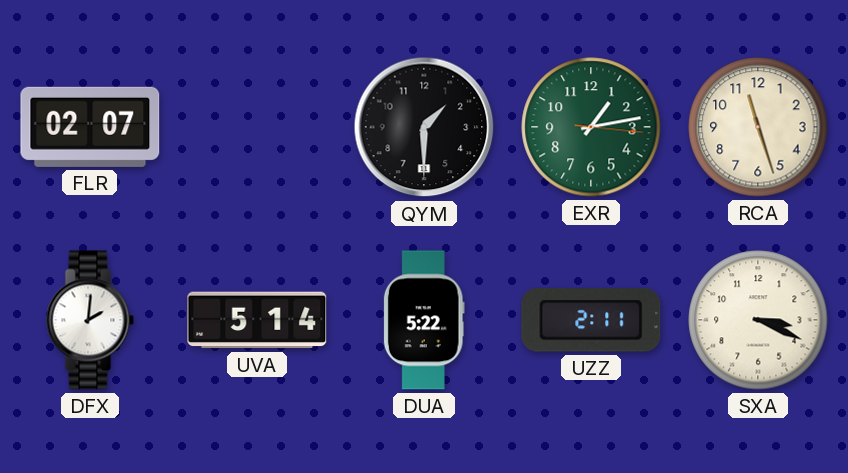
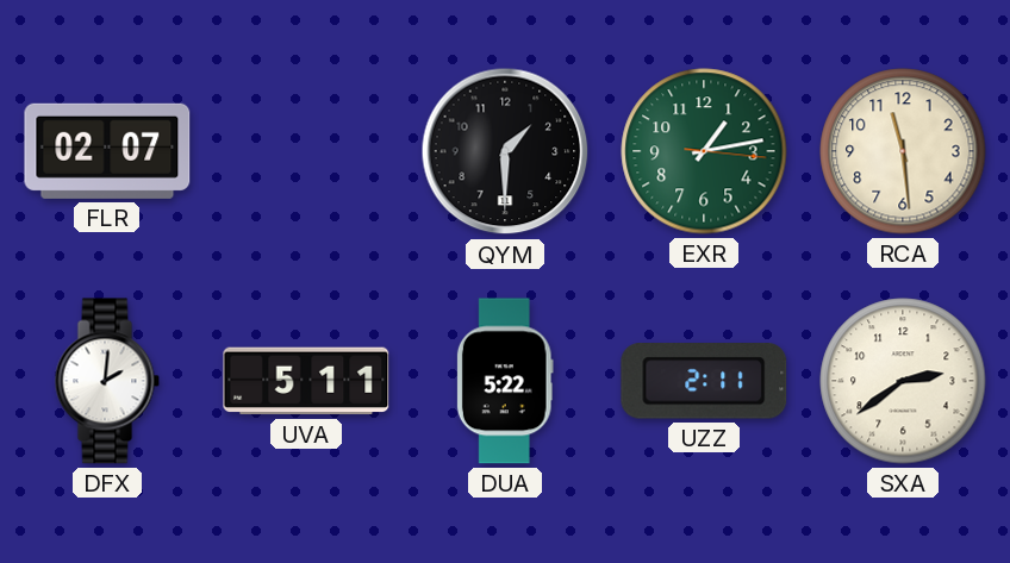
RCA: 11:27 -> 11:29 (903, 151)
UVA: 5:14 -> 5:11 (306, 381)
SXA: 3:19 -> 2:39 (903, 381)
